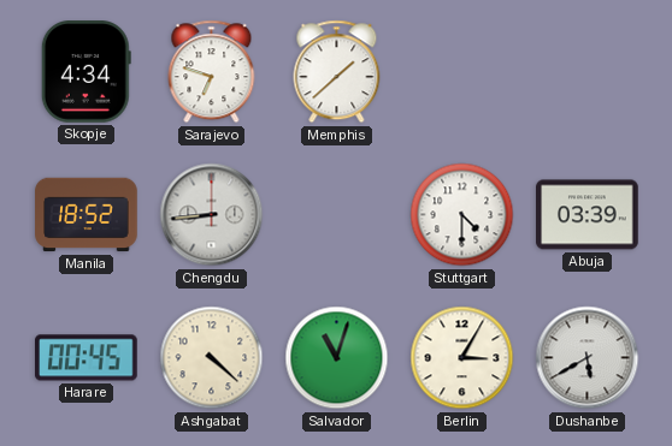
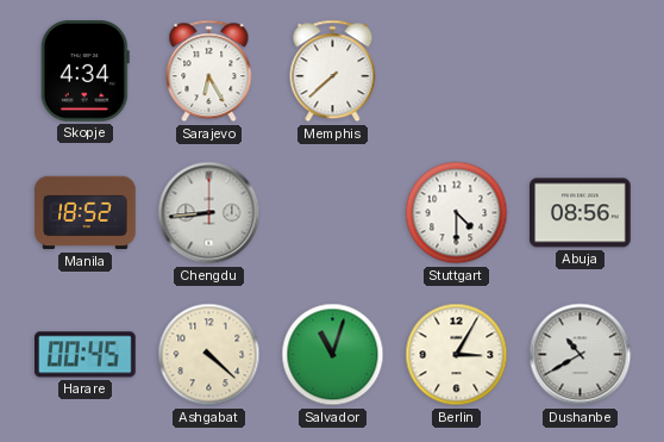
Sarajevo: 6:48 -> 6:25 (209, 71)
Memphis: 1:38 -> 7:38 (333, 71)
Abuja: 03:39 -> 08:56 (581, 213)
Dushanbe: 5:40 -> 10:40 (581, 355)
